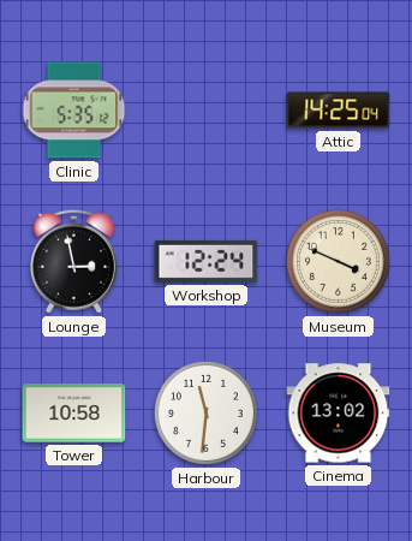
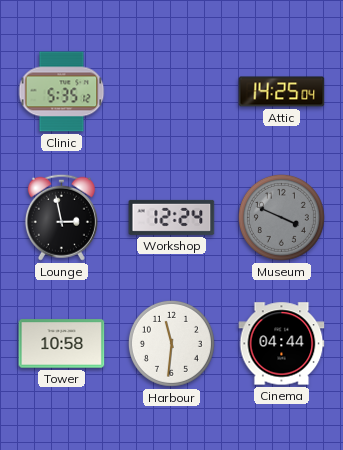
Museum dial: cream -> grey (281, 217)
Cinema: 13:02 -> 04:44 (282, 344)
